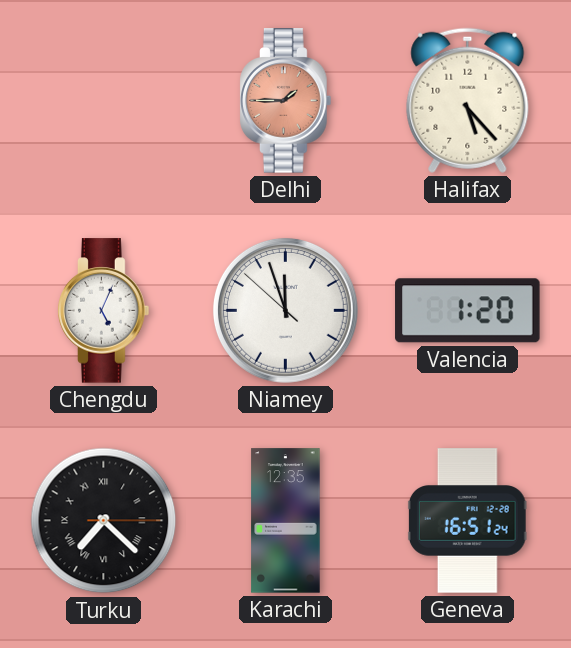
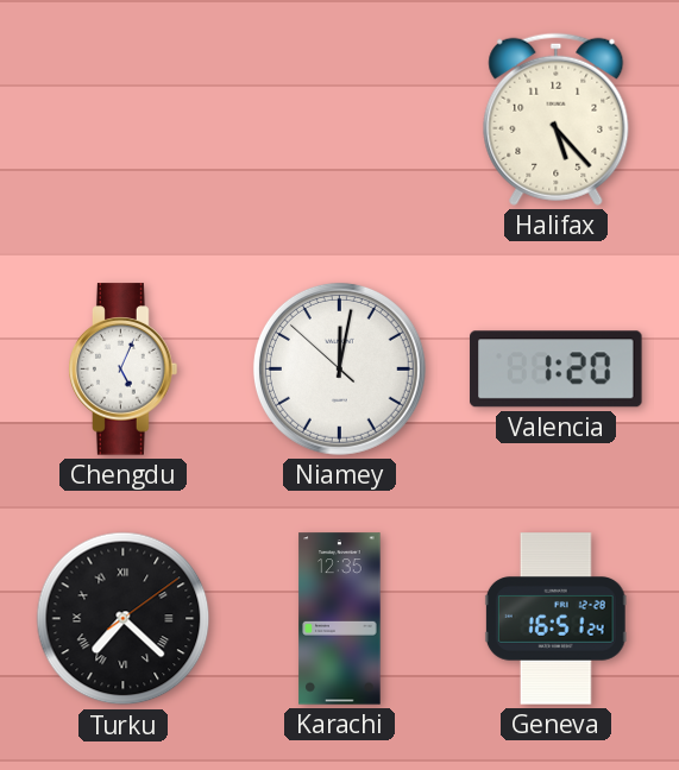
Delhi: 1:45 -> none (286, 101)
Niamey: 11:56 -> 12:01 (339, 368)
Turku: 7:22:15 -> 7:22:09 (124, 619)
